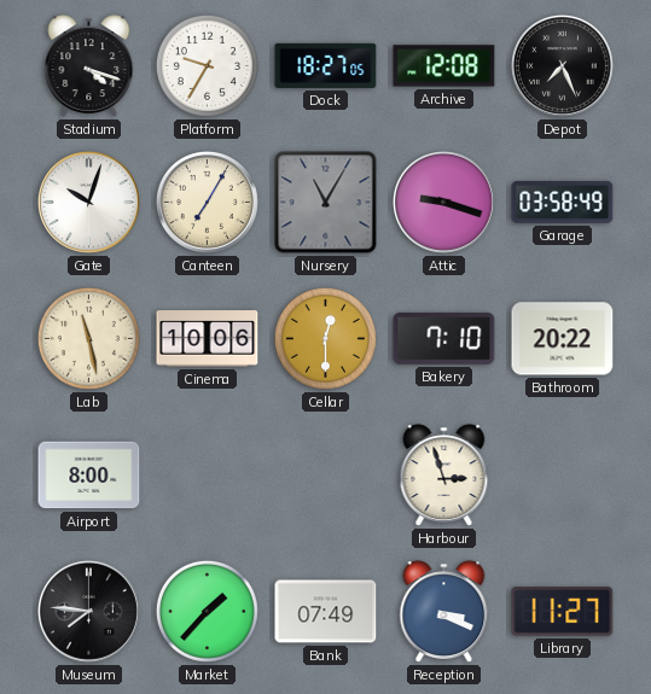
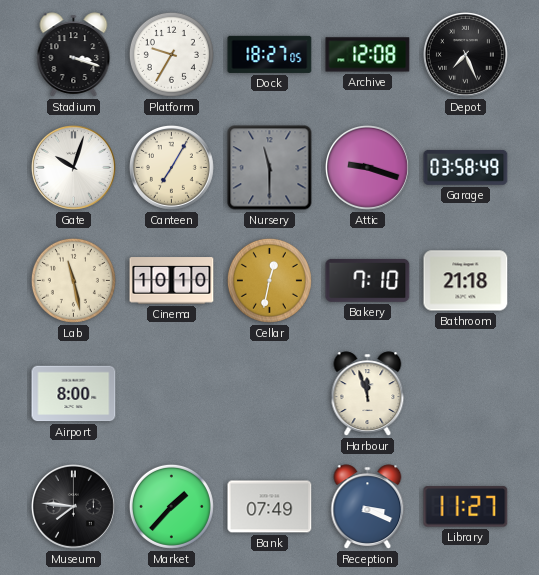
Stadium: 4:18 -> 3:18 (74, 55)
Nursery: 11:05 -> 11:30 (270, 168)
Cinema: 10:06 -> 10:10 (172, 281)
Cellar: 12:30 -> 12:32 (269, 280)
Bathroom: 20:22 -> 21:18 (466, 281)
Harbour: 2:57 -> 11:57 (368, 394)
